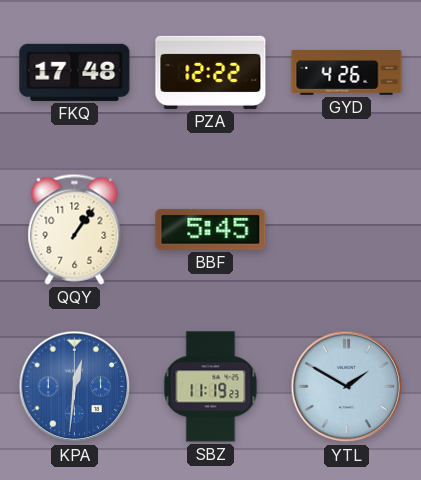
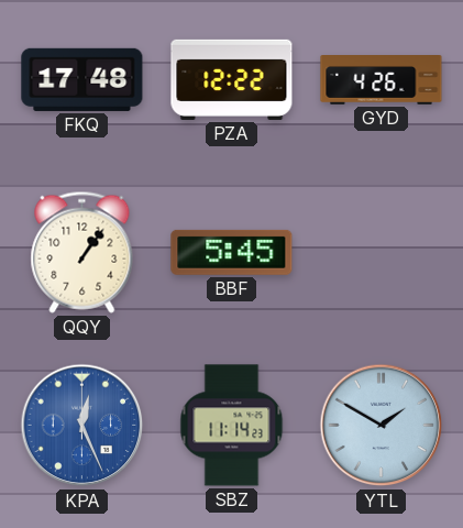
KPA: 12:31 -> 12:26 (82, 426)
SBZ: 11:19 -> 11:14 (232, 426)
